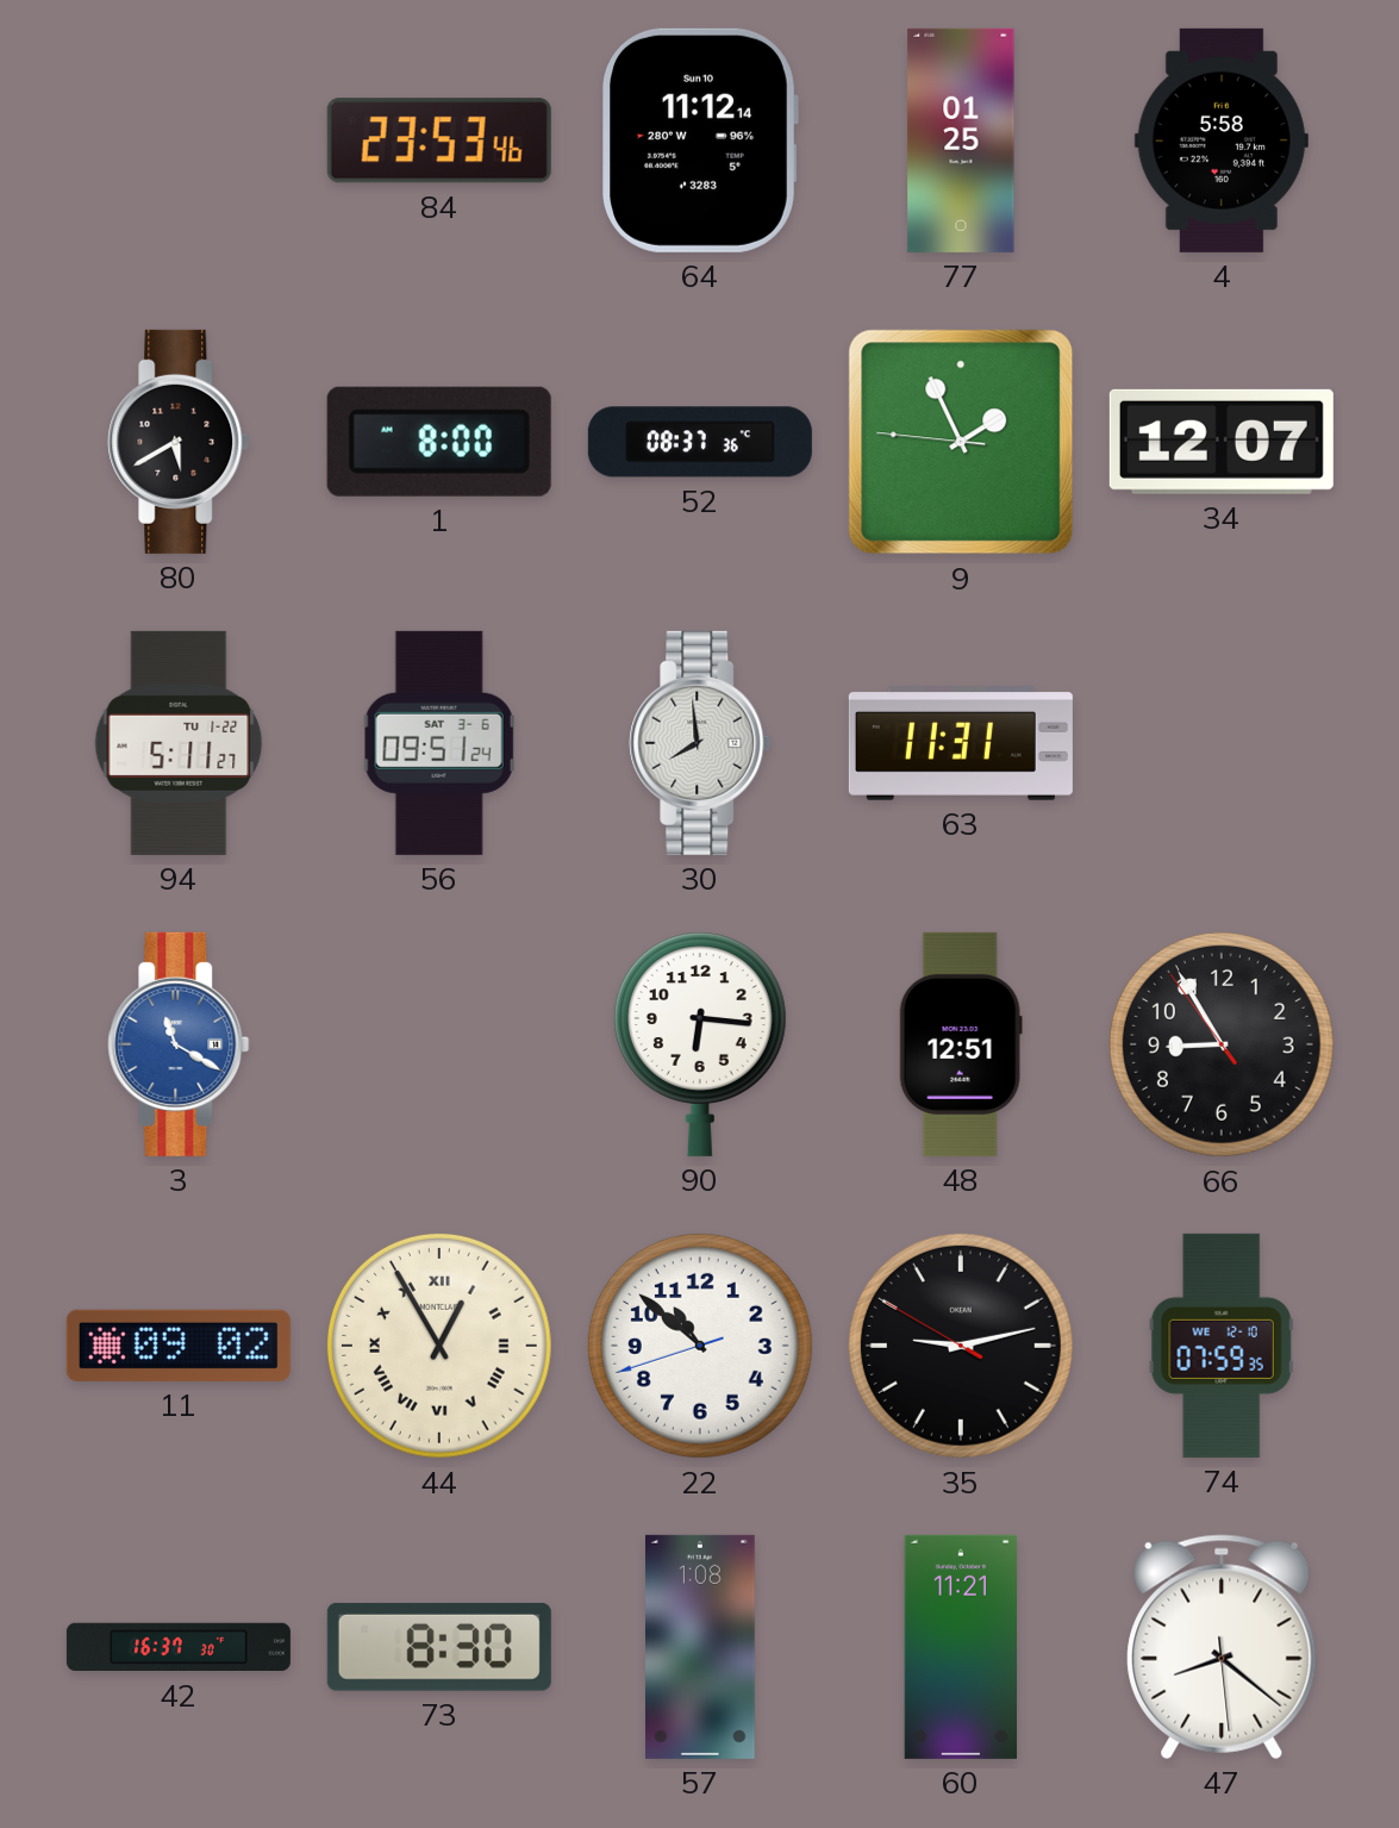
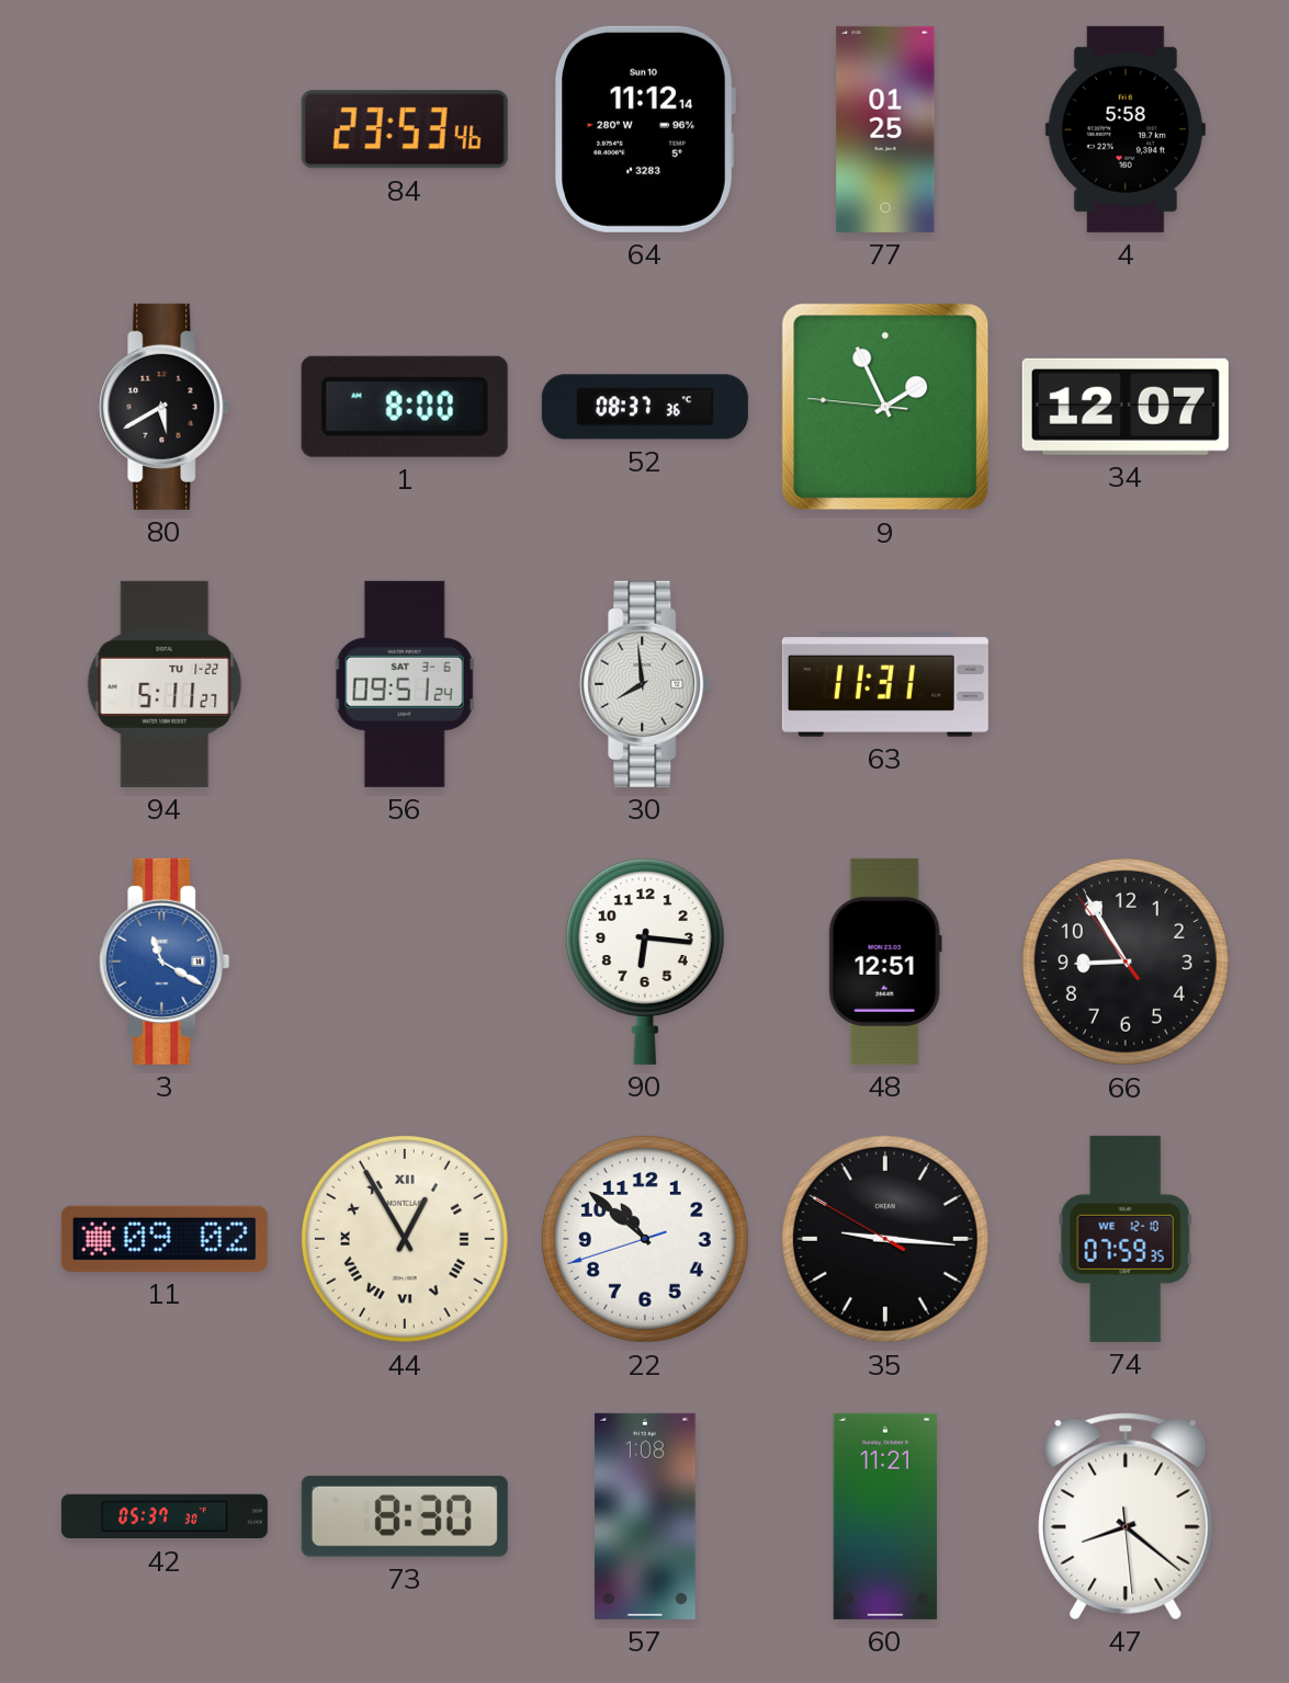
35: 9:12 -> 9:15 (885, 1239)
42: 16:37 -> 05:37 (165, 1516)
